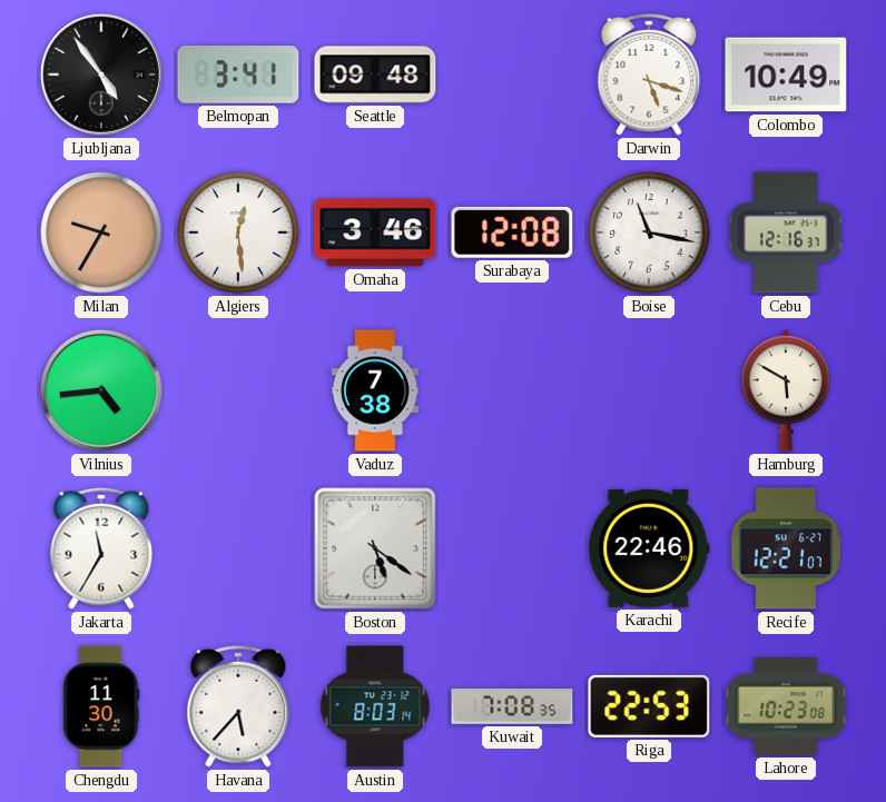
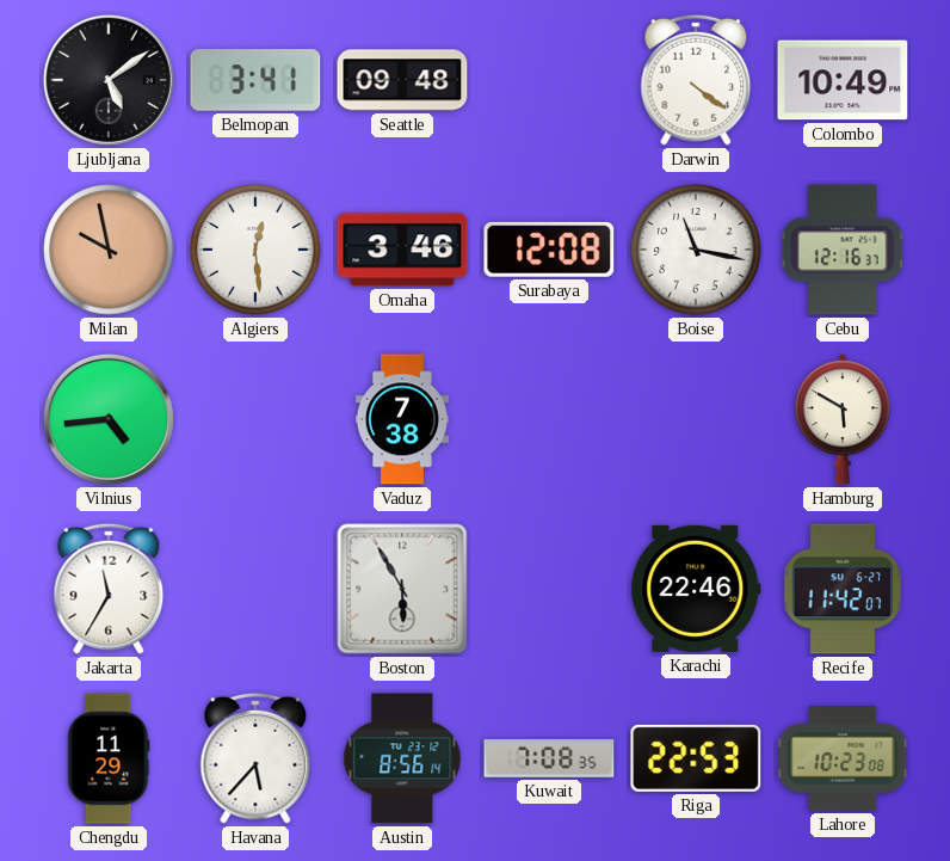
Ljubljana: 4:54 -> 5:09 (109, 80)
Darwin: 5:18 -> 4:21 (696, 80)
Milan: 9:35 -> 9:58 (109, 250)
Boston: 5:21 -> 5:55 (402, 589)
Recife: 12:21 -> 11:42 (841, 589)
Chengdu: 11:30 -> 11:29 (109, 758)
Austin: 8:03 -> 8:56 (402, 758)
